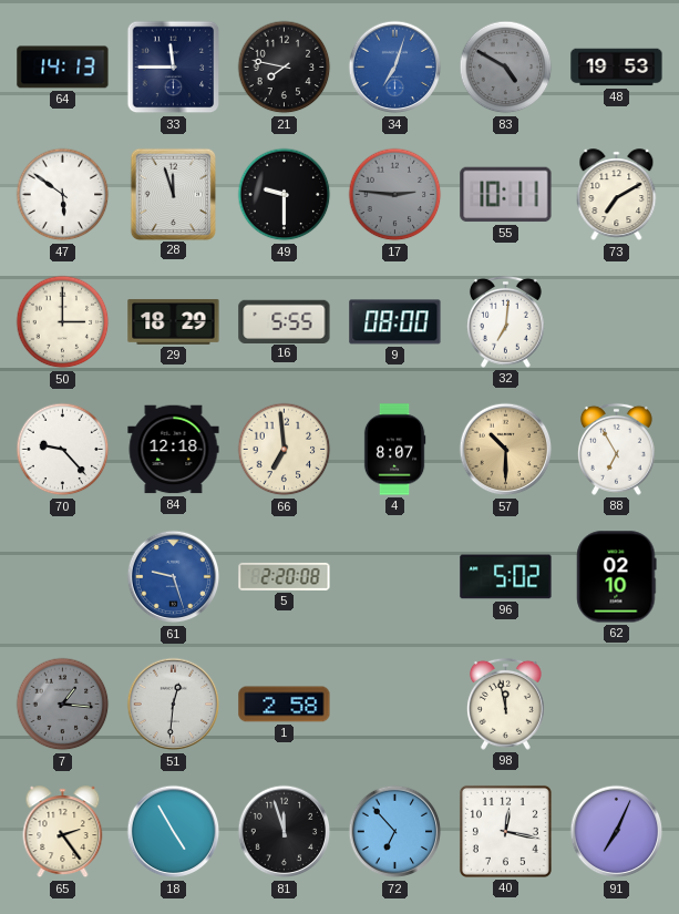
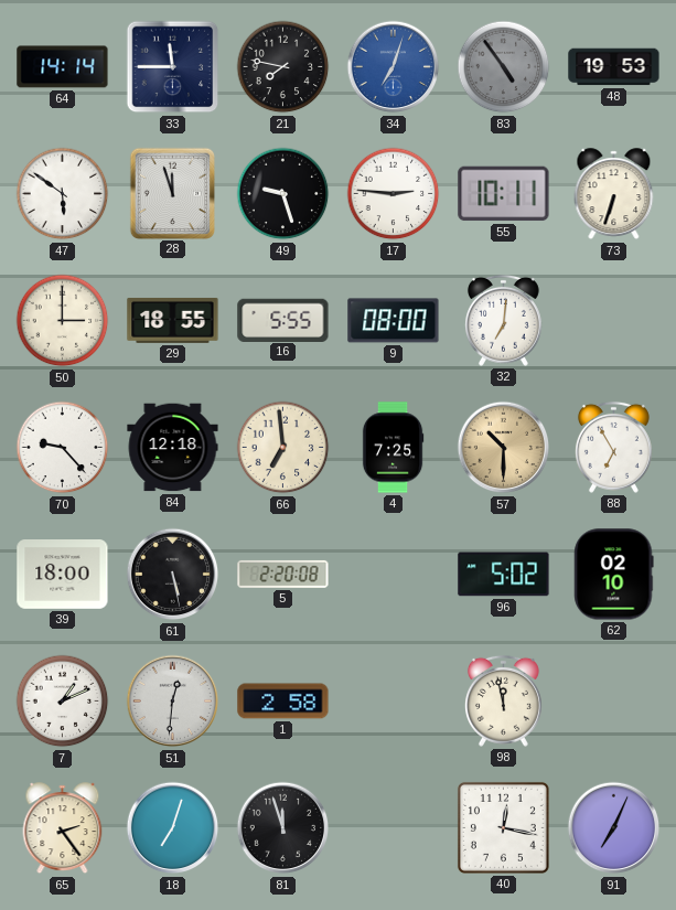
64: 14:13 -> 14:14 (63, 67)
83: 4:50 -> 4:54 (504, 67)
49: 9:30 -> 9:27 (283, 194)
17 dial: grey -> white (394, 194)
73: 7:10 -> 6:33 (614, 194)
29: 18:29 -> 18:55 (173, 320)
4: 8:07 -> 7:25 (393, 448)
39: none -> 18:00 (63, 575)
61: 9:27 -> 5:28 (173, 575)
61 dial: blue -> black (173, 575)
7: 1:16 -> 1:11 (63, 702)
7 dial: grey -> white (63, 702)
18: 4:55 -> 7:03 (173, 828)
72: 6:53 -> none (395, 832)
